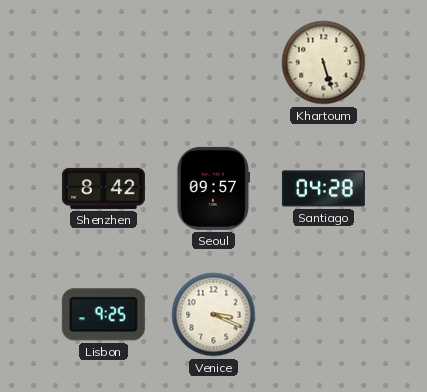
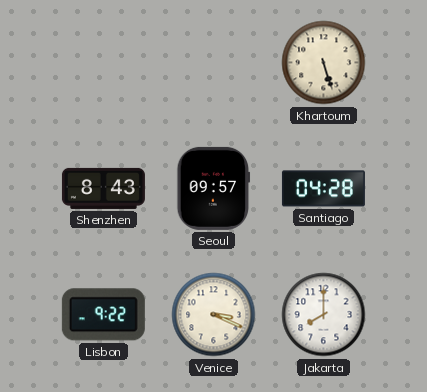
Shenzhen: 8:42 -> 8:43 (103, 188)
Lisbon: 9:25 -> 9:22 (103, 315)
Jakarta: none -> 8:00 (324, 315)
